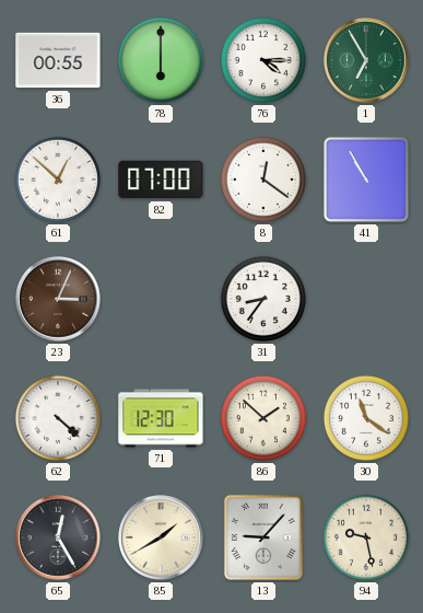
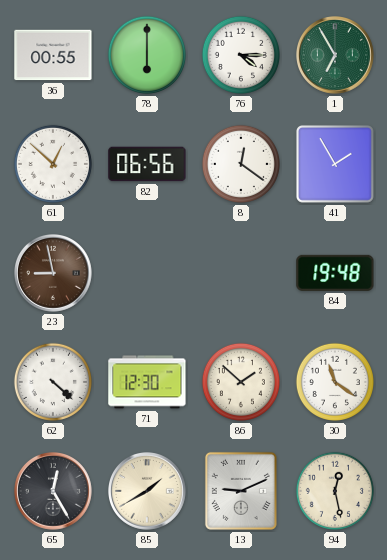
82: 07:00 -> 06:56 (147, 164)
41: 10:55 -> 1:55 (335, 164)
23: 3:04 -> 8:58 (54, 274)
31: 8:36 -> none (263, 299)
84: none -> 19:48 (335, 273)
13: 9:07 -> 9:11 (241, 491)
94: 9:28 -> 12:28 (335, 491)
